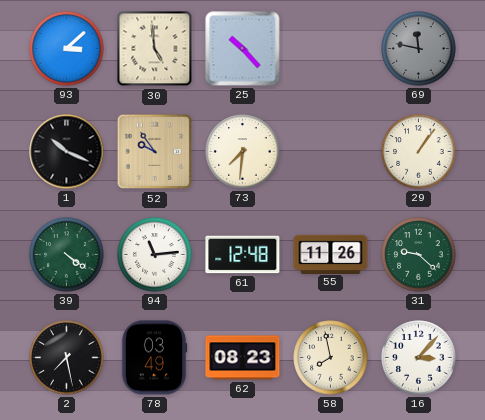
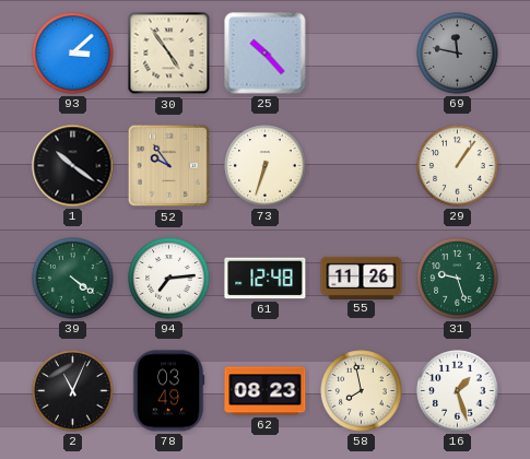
30: 4:59 -> 4:54 (169, 54)
1: 10:19 -> 10:21 (73, 166)
73: 7:31 -> 6:33 (266, 166)
94: 11:14 -> 7:14 (169, 279)
31: 9:22 -> 9:27 (458, 279)
2: 7:28 -> 11:04 (73, 391)
16: 3:07 -> 1:27 (458, 391)
